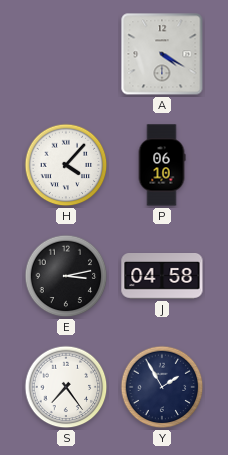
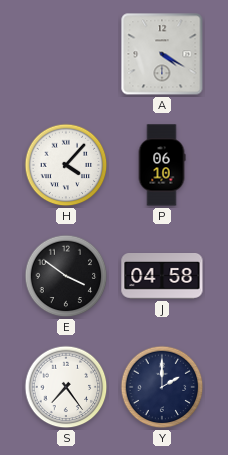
E: 3:13 -> 3:51 (66, 276)
Y: 1:55 -> 2:00 (162, 387)
